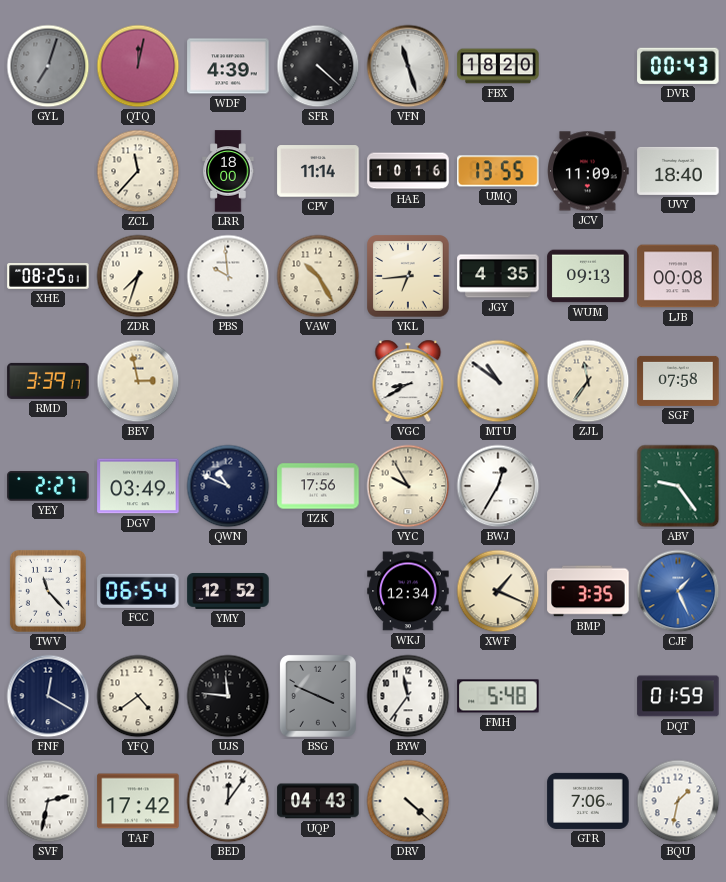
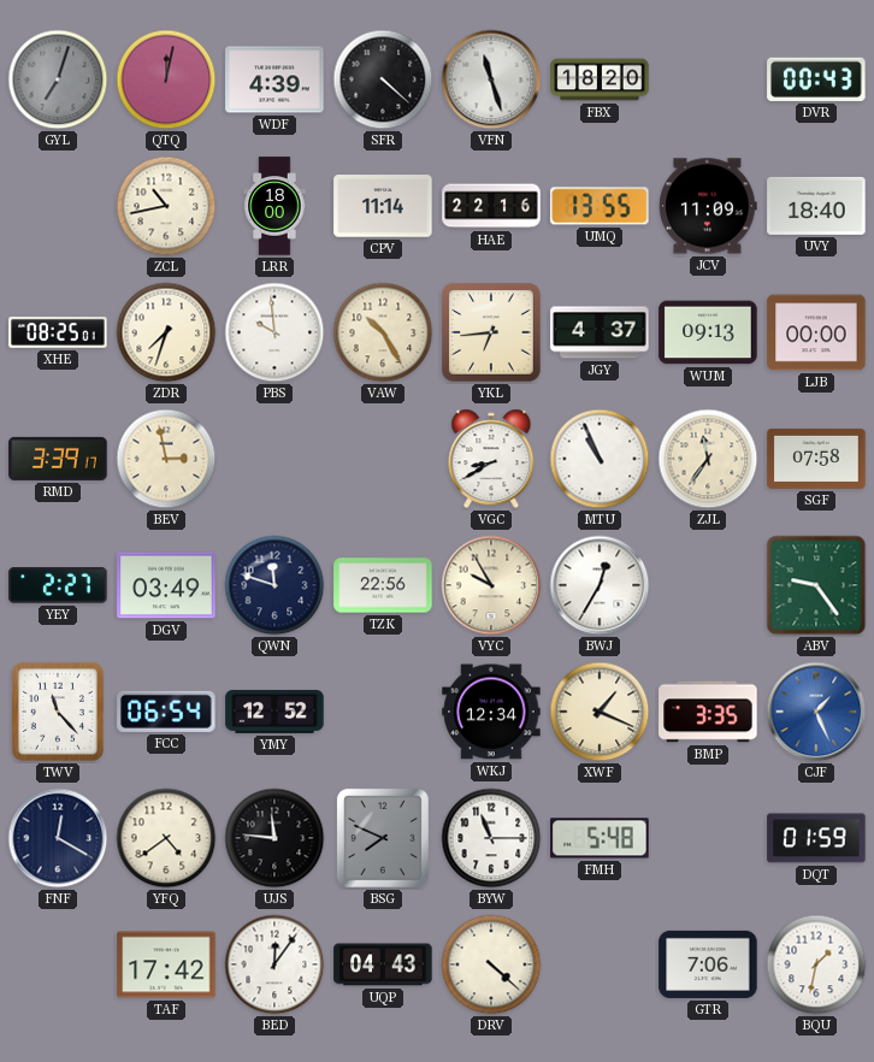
ZCL: 11:37 -> 10:43 (166, 206)
HAE: 10:16 -> 22:16 (491, 206)
JGY: 4:35 -> 4:37 (600, 332)
LJB: 00:08 -> 00:00 (816, 332)
MTU: 10:51 -> 10:56 (600, 459)
QWN: 10:49 -> 11:48 (274, 585)
TZK: 17:56 -> 22:56 (383, 585)
BSG: 3:49 -> 7:49 (383, 838)
BYW: 11:36 -> 11:15 (491, 838)
SVF: 2:32 -> none (48, 801)
